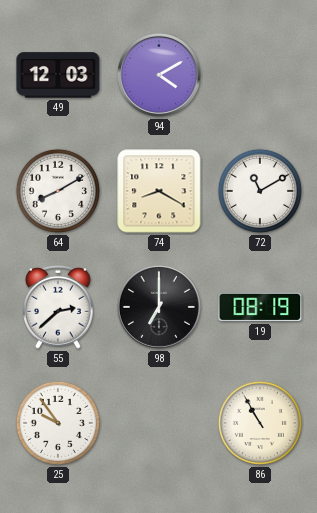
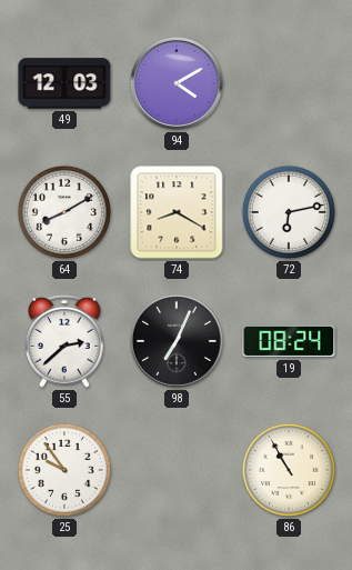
72: 11:10 -> 6:13 (289, 212)
98: 7:00 -> 7:04 (177, 341)
19: 08:19 -> 08:24 (289, 341)
